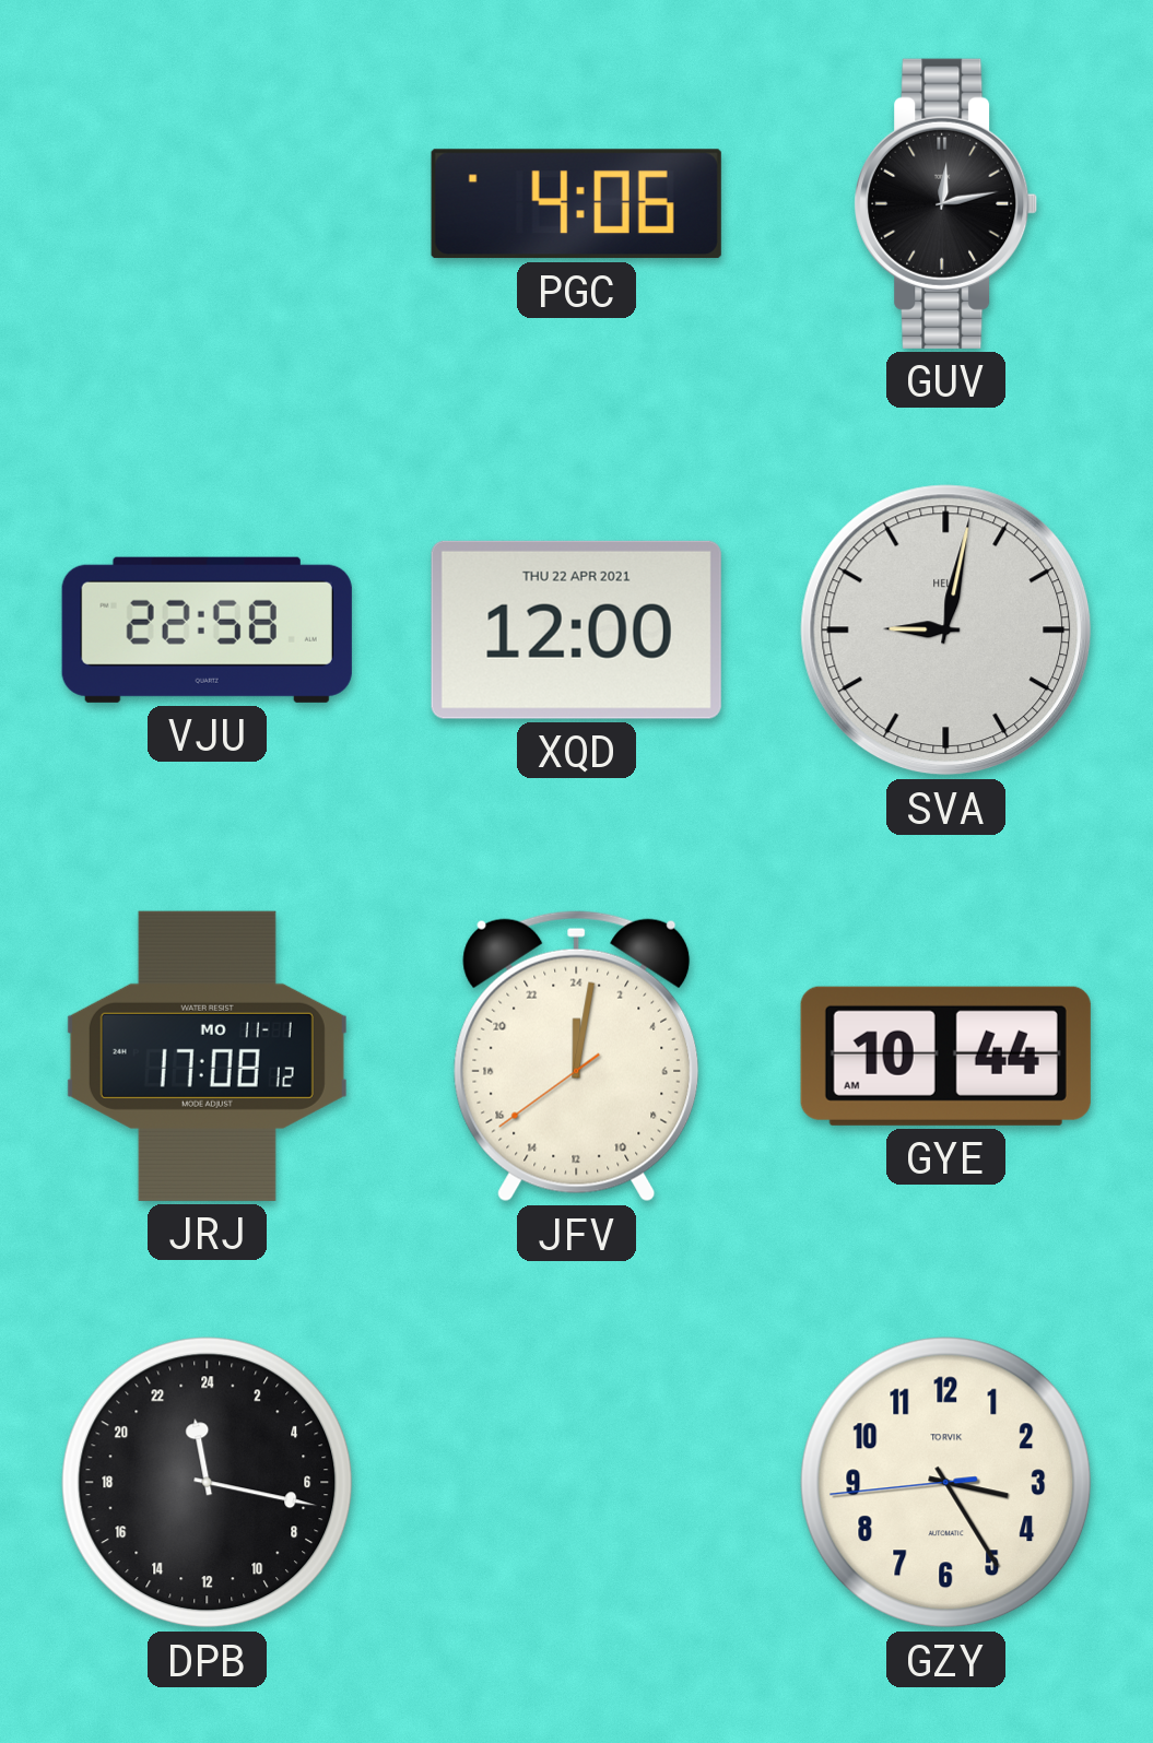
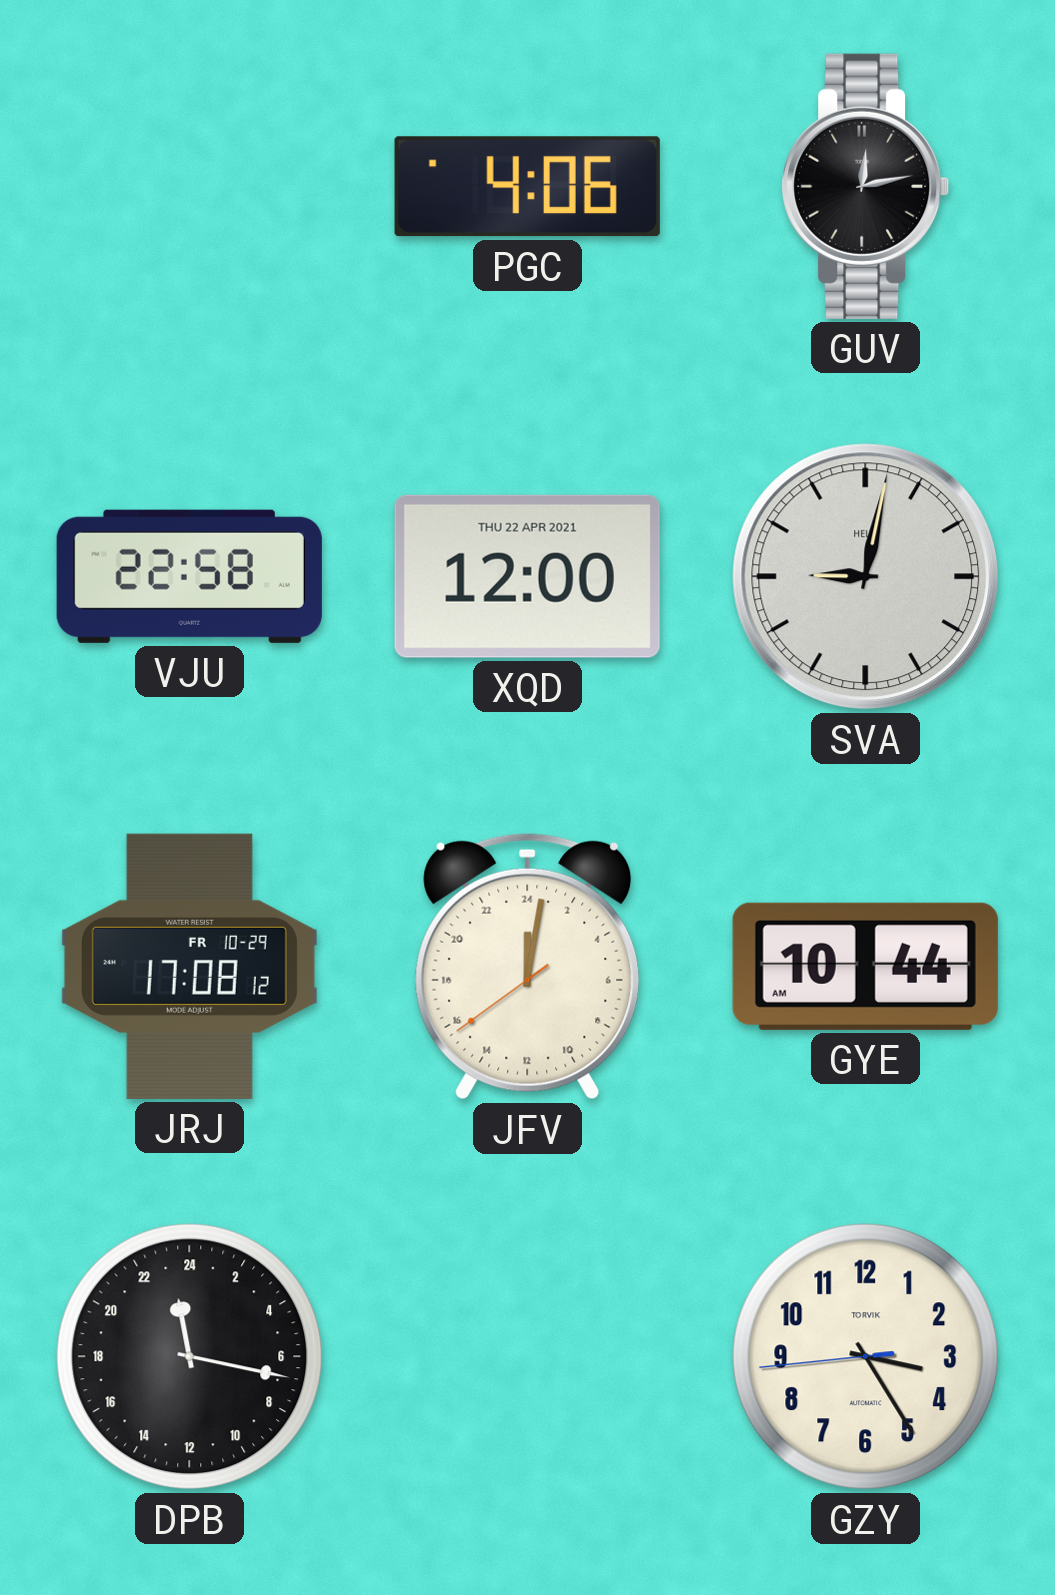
JRJ date: MO 11-1 -> FR 10-29 (189, 966)
